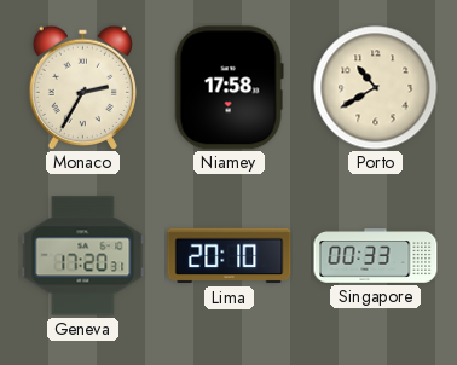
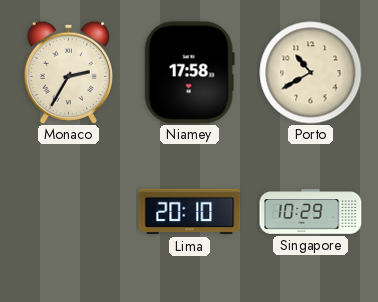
Geneva: 17:20 -> none (83, 256)
Singapore: 00:33 -> 10:29 (311, 212)
